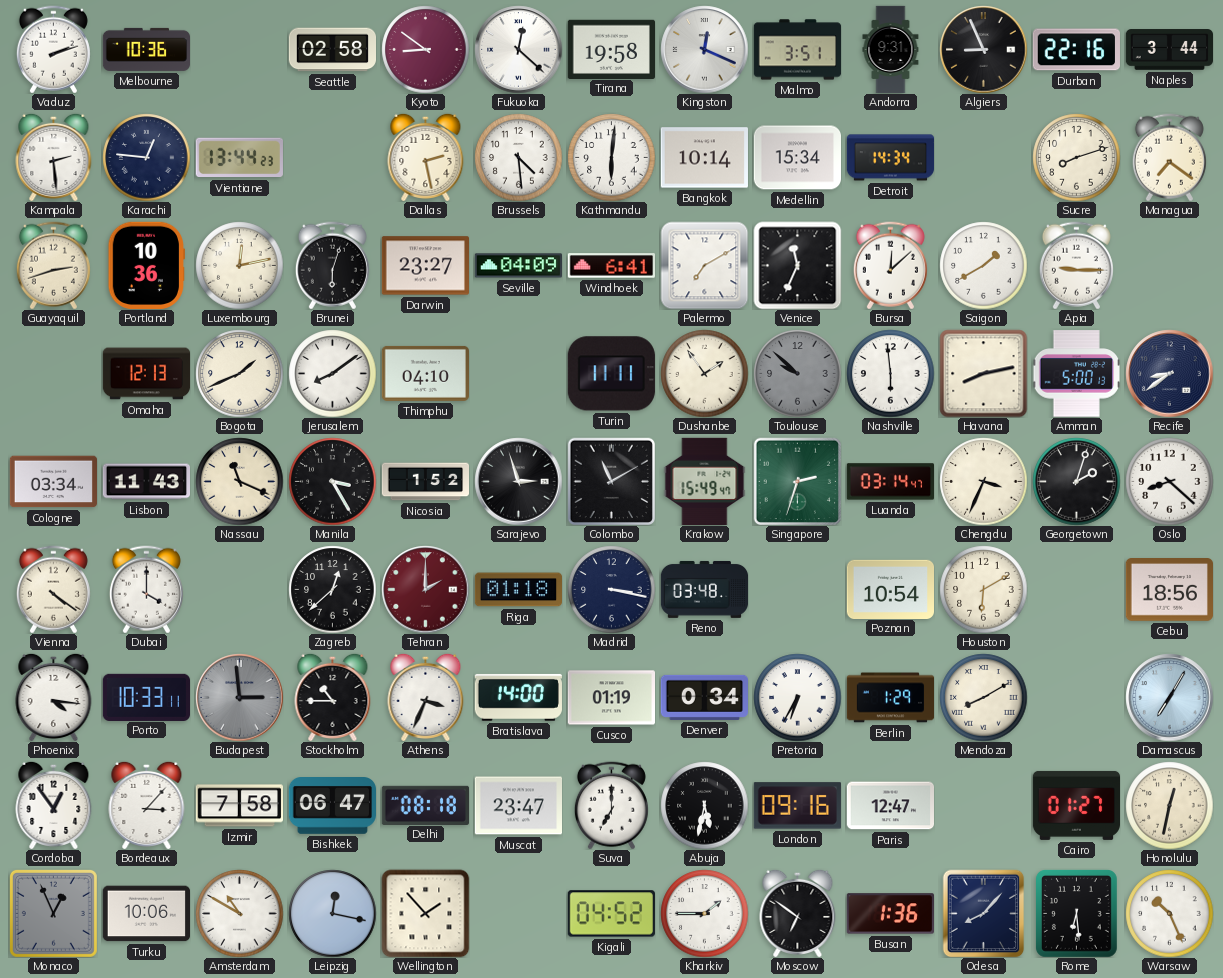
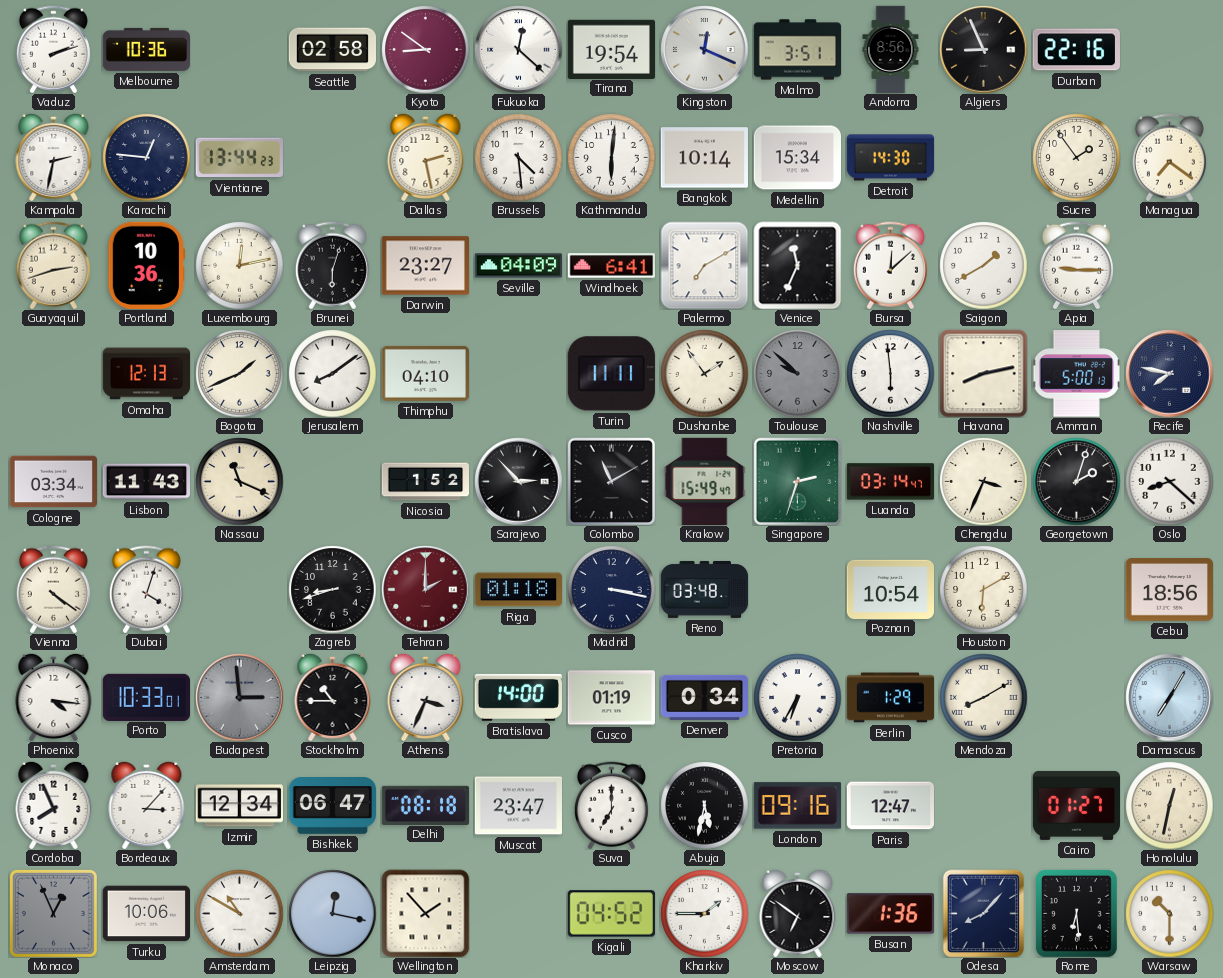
Tirana: 19:58 -> 19:54 (611, 49)
Andorra: 9:31 -> 8:56 (891, 49)
Naples: 3:44 -> none (1169, 50)
Kampala: 2:29 -> 2:32 (54, 157)
Detroit: 14:34 -> 14:30 (890, 158)
Sucre: 8:12 -> 1:54 (1076, 157)
Recife: 8:39 -> 7:47 (1169, 373)
Manila: 3:25 -> none (332, 481)
Sarajevo: 2:57 -> 2:53 (518, 481)
Dubai: 4:00 -> 4:03 (146, 589)
Zagreb: 12:38 -> 8:42 (332, 589)
Porto: 10:33:11 -> 10:33:01 (146, 697)
Cordoba: 12:54 -> 7:56 (54, 805)
Izmir: 7:58 -> 12:34 (239, 806)
Warsaw: 10:26 -> 10:30 (1169, 913)
